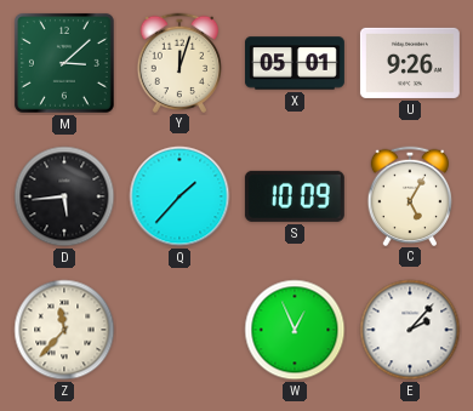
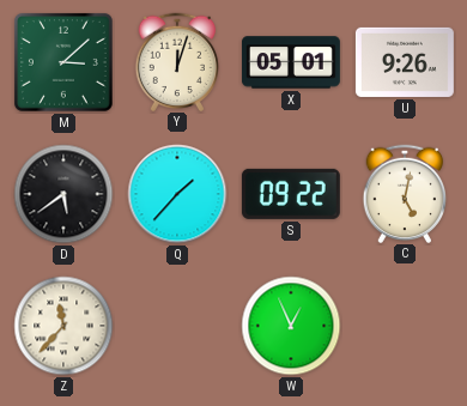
D: 5:44 -> 5:39 (63, 194)
S: 10:09 -> 09:22 (291, 194)
C: 5:05 -> 5:02 (404, 193)
E: 2:07 -> none (410, 330)
